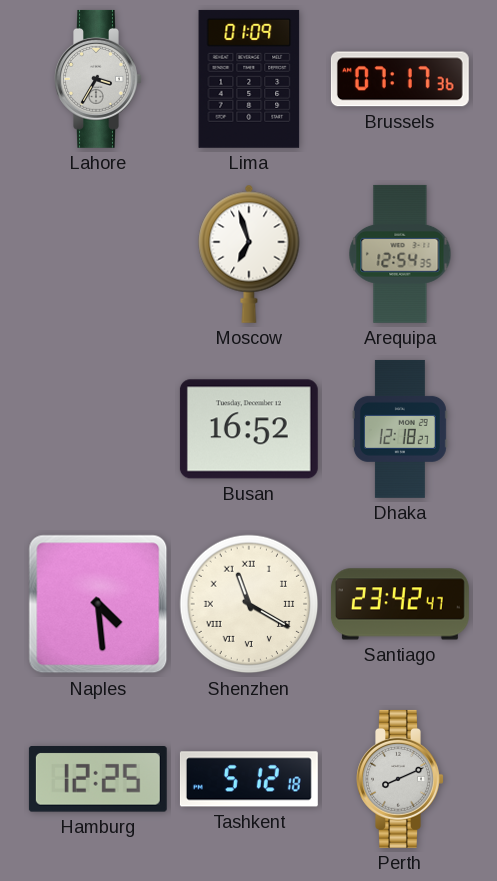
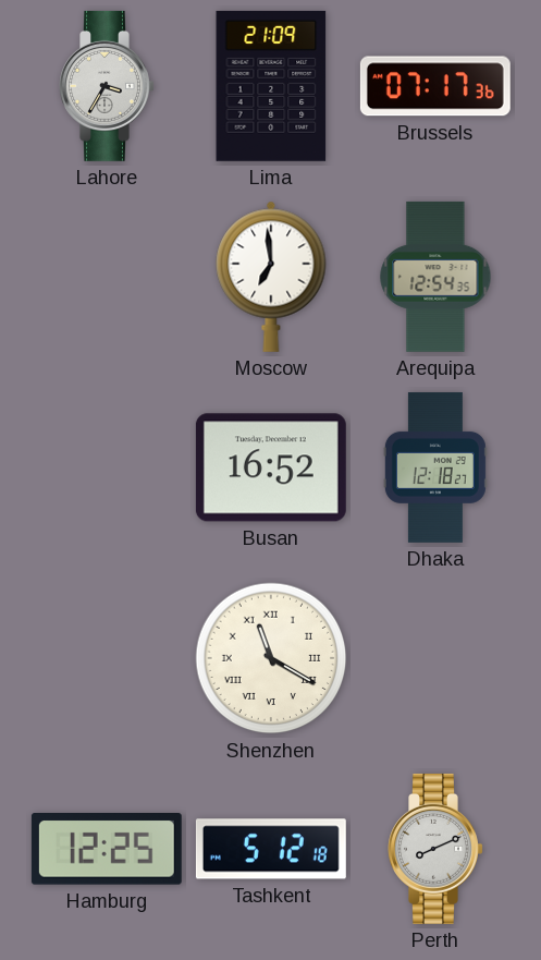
Lima: 01:09 -> 21:09 (271, 86)
Moscow: 6:57 -> 6:59 (271, 277)
Naples: 4:29 -> none (98, 604)
Santiago: 23:42 -> none (400, 604)
